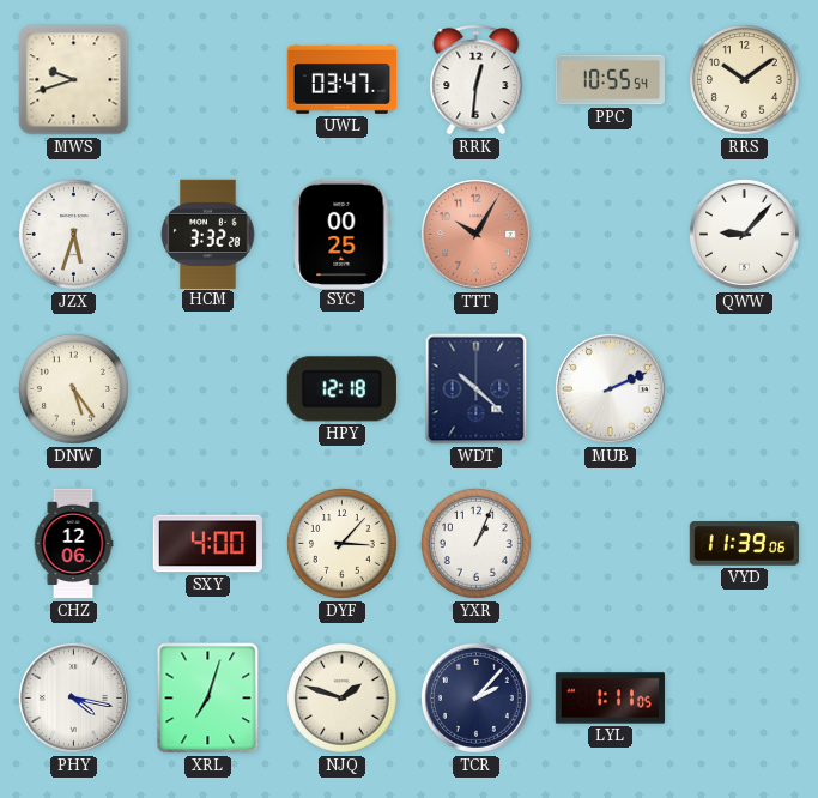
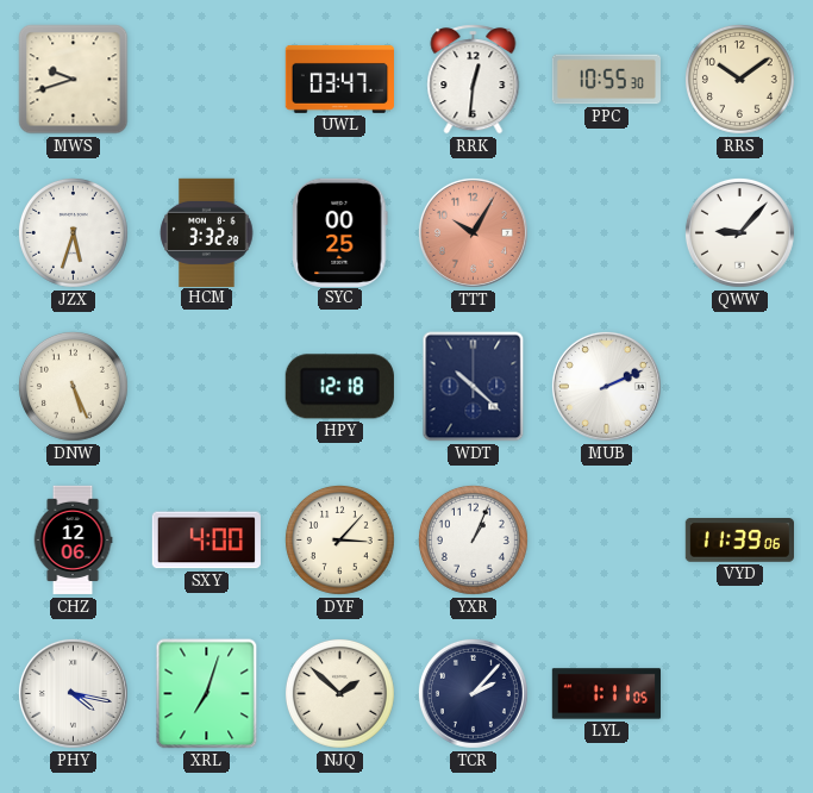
PPC: 10:55:54 -> 10:55:30 (606, 80)
DNW: 5:24 -> 5:26 (73, 386)
NJQ: 1:48 -> 1:52 (339, 693)
